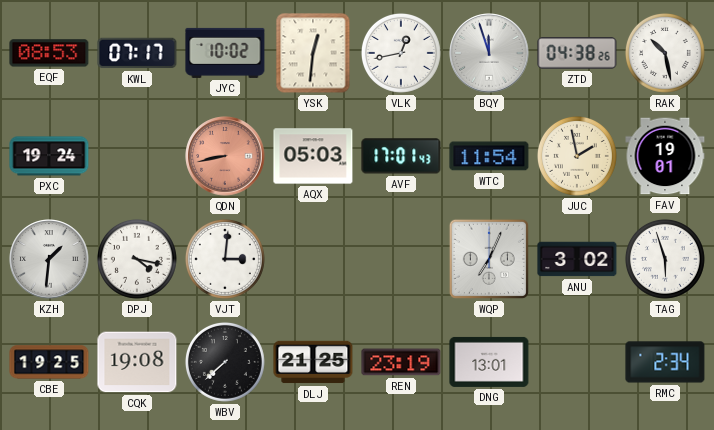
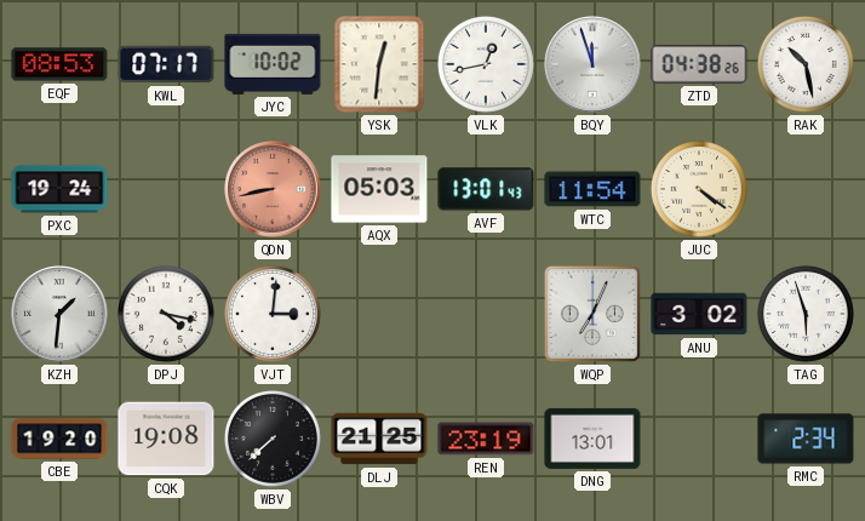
AVF: 17:01 -> 13:01 (486, 189)
JUC: 1:58 -> 4:21 (699, 189)
FAV: 19:01 -> none (665, 156)
CBE: 19:25 -> 19:20 (59, 439)
